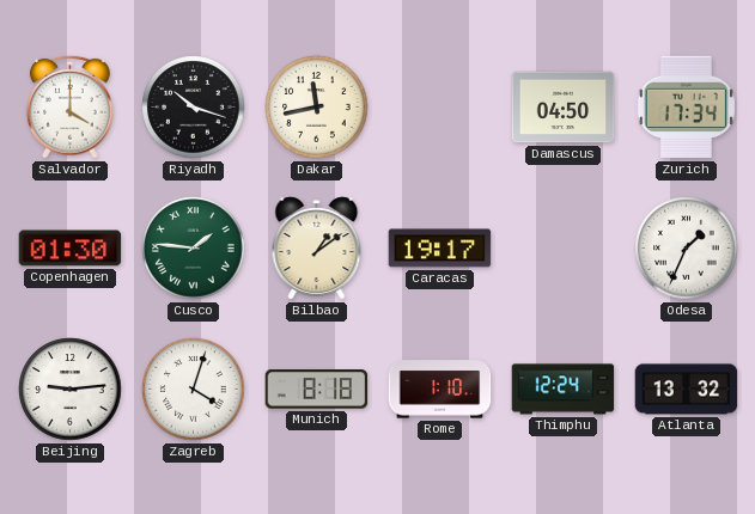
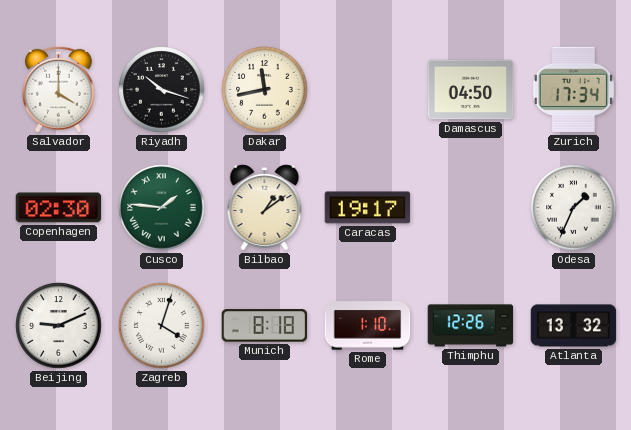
Copenhagen: 01:30 -> 02:30 (59, 208)
Beijing: 9:14 -> 9:11 (59, 326)
Thimphu: 12:24 -> 12:26 (471, 326)
